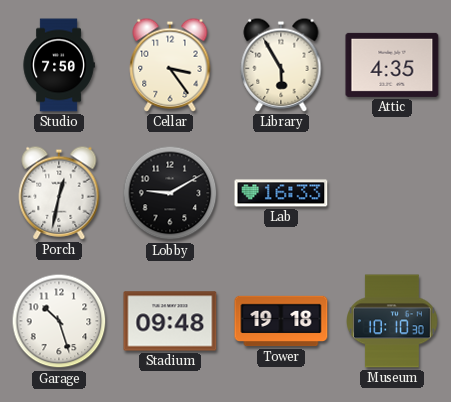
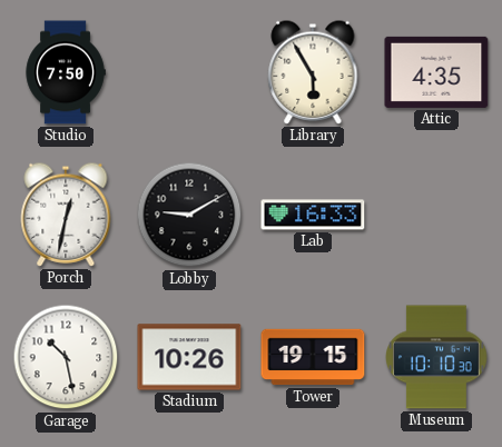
Cellar: 3:24 -> none (170, 65)
Garage: 10:27 -> 10:28 (66, 357)
Stadium: 09:48 -> 10:26 (189, 357)
Tower: 19:18 -> 19:15 (313, 357)
